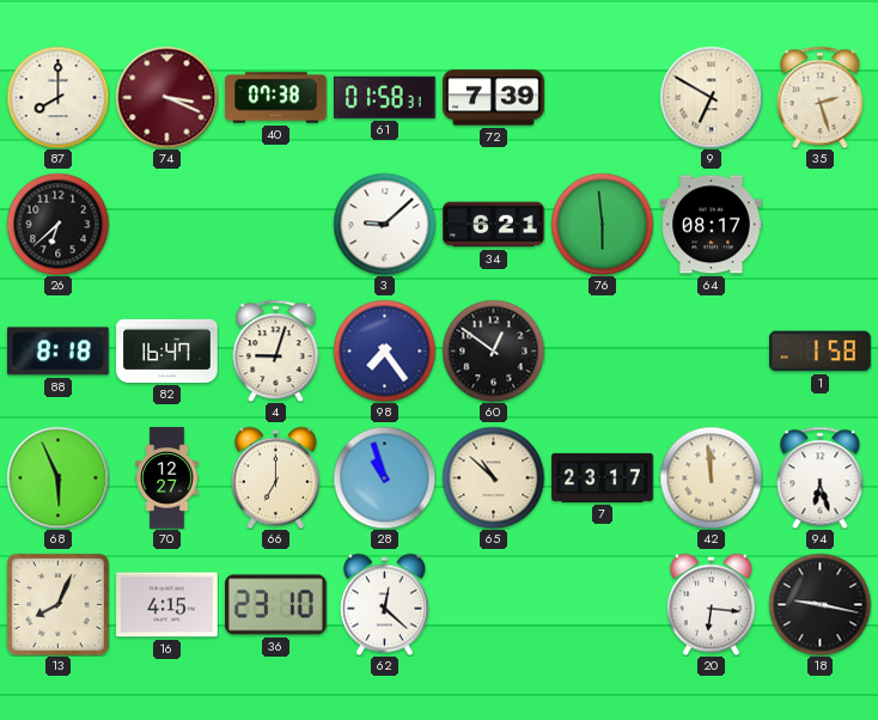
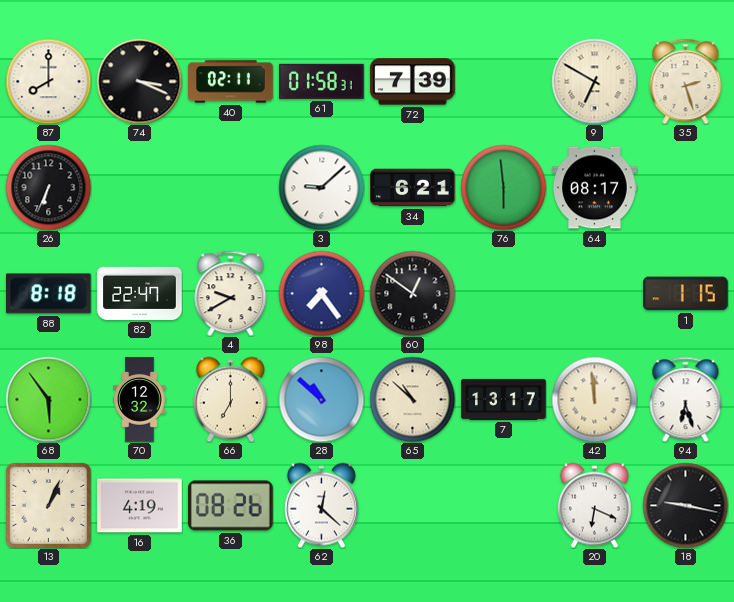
74 dial: burgundy -> black (139, 81)
40: 07:38 -> 02:11 (231, 82)
26: 6:38 -> 6:34 (48, 187)
82: 16:47 -> 22:47 (140, 293)
4: 9:03 -> 9:40 (231, 293)
1: 1:58 -> 1:15 (686, 294)
68: 5:56 -> 5:54 (48, 399)
70: 12:27 -> 12:32 (140, 400)
28: 10:57 -> 10:52 (321, 399)
7: 23:17 -> 13:17 (504, 399)
13: 8:04 -> 1:04 (48, 505)
16: 4:15 -> 4:19 (140, 506)
36: 23:10 -> 08:26 (231, 506)
20: 6:16 -> 6:19 (594, 505)
